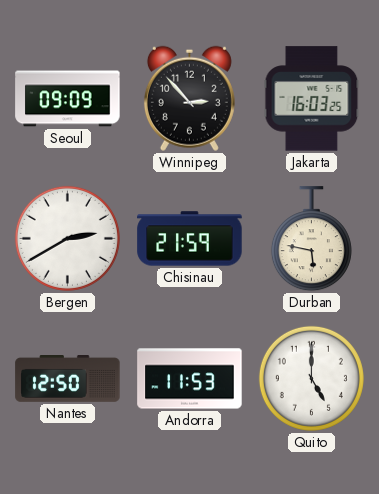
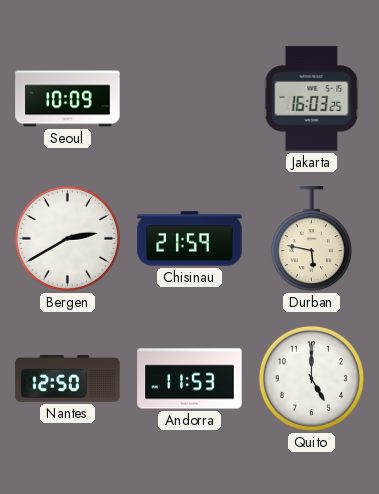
Seoul: 09:09 -> 10:09 (68, 99)
Winnipeg: 2:53 -> none (189, 98)
